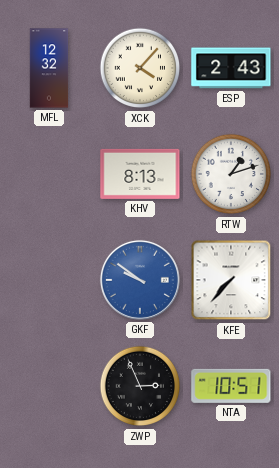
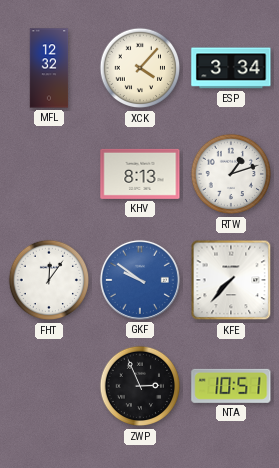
ESP: 2:43 -> 3:34 (231, 68)
FHT: none -> 12:06 (49, 280)
